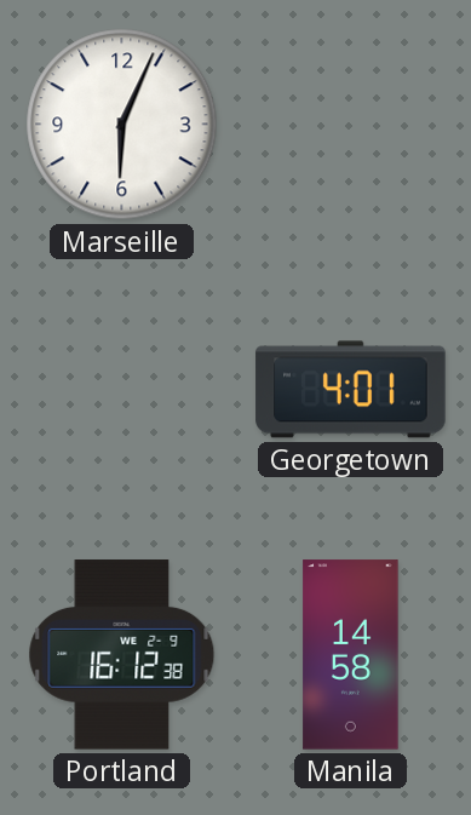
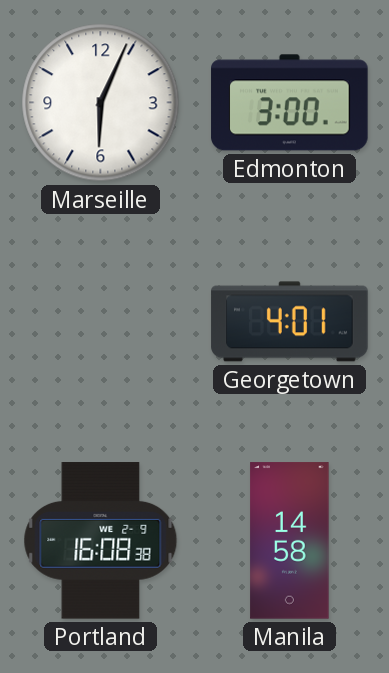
Edmonton: none -> 3:00 (290, 103)
Portland: 16:12 -> 16:08 (101, 541)
